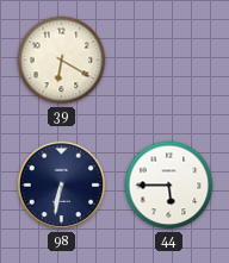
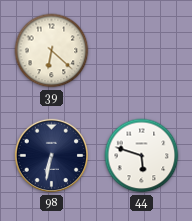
39: 6:20 -> 6:22 (52, 51)
44: 5:45 -> 5:48 (142, 156)
